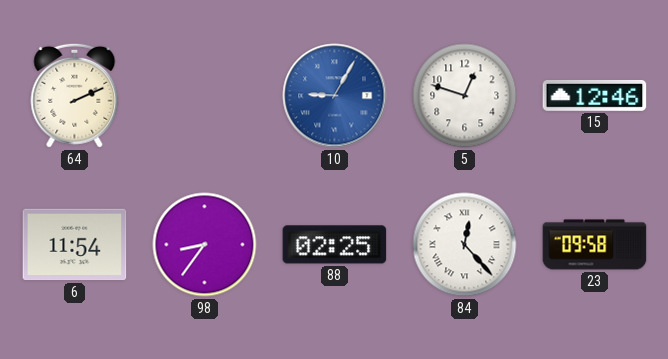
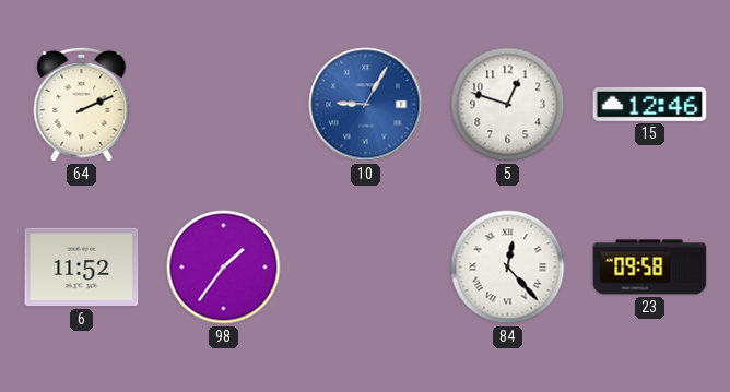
6: 11:54 -> 11:52 (82, 268)
98: 8:36 -> 1:36 (224, 268)
88: 02:25 -> none (335, 245)
